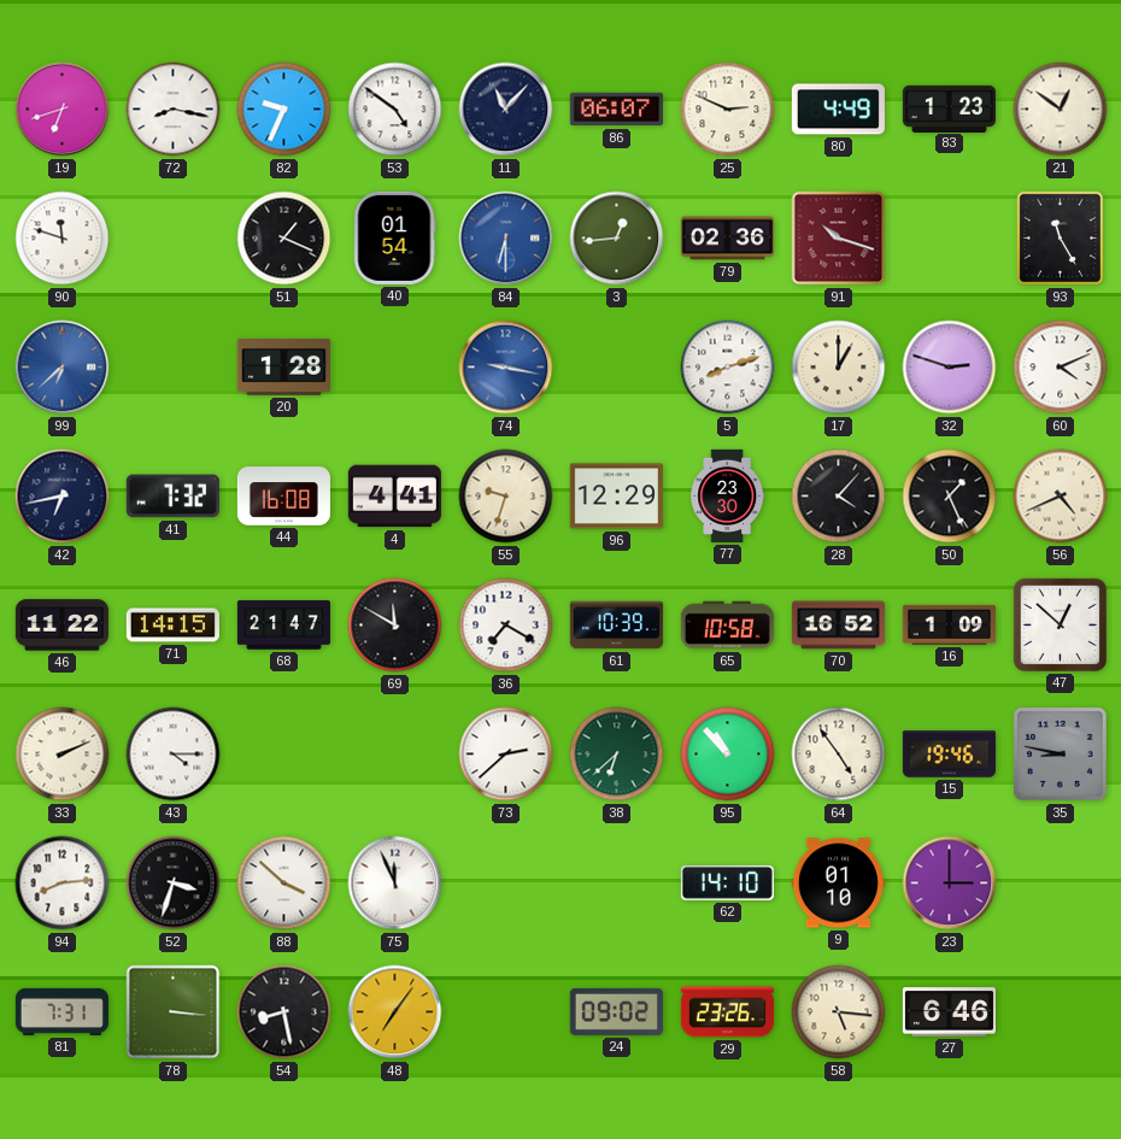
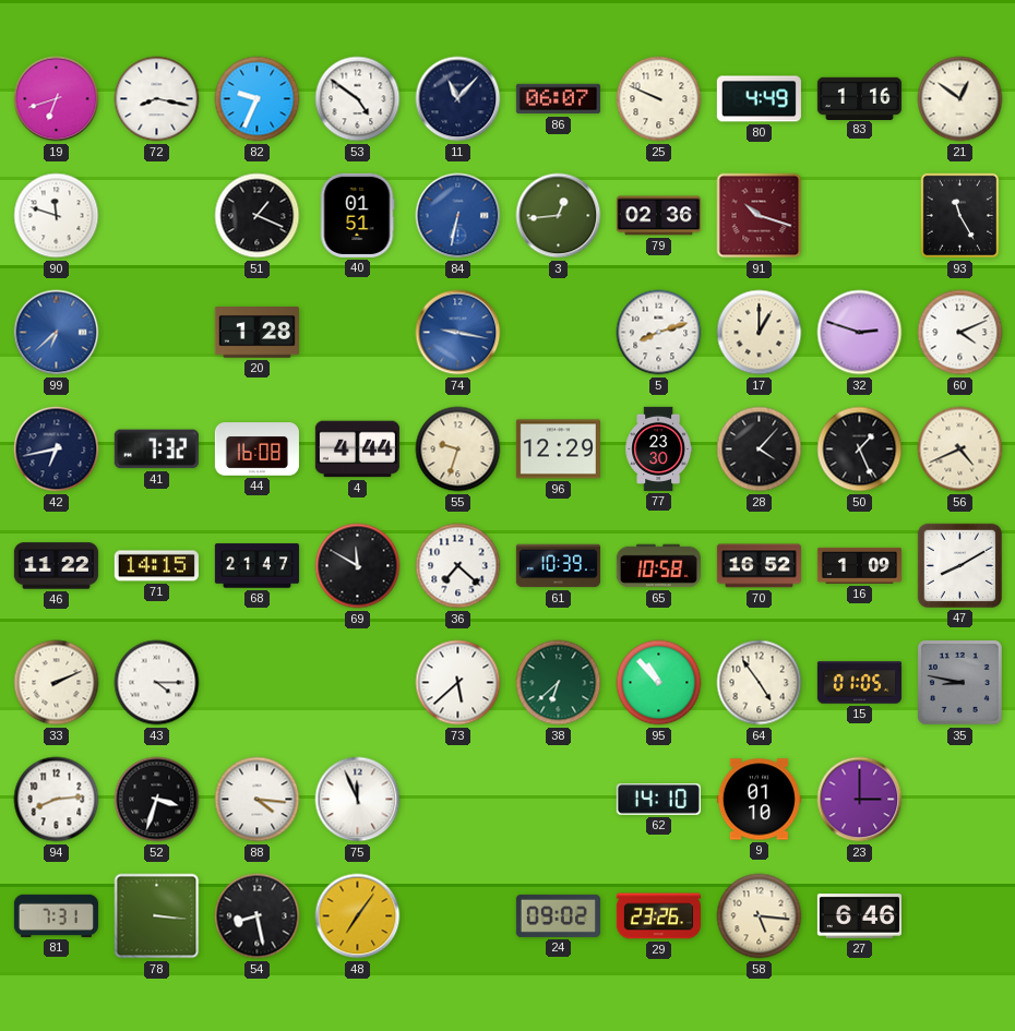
25: 2:49 -> 9:49 (659, 99)
83: 1:23 -> 1:16 (859, 98)
40: 01:54 -> 01:51 (357, 215)
84: 6:30 -> 6:32 (458, 216)
4: 4:41 -> 4:44 (357, 449)
36: 7:20 -> 7:22 (458, 566)
47: 12:52 -> 8:10 (959, 565)
73: 2:38 -> 5:38 (458, 683)
15: 19:46 -> 01:05 (859, 683)
88: 3:52 -> 4:16 (258, 800)
